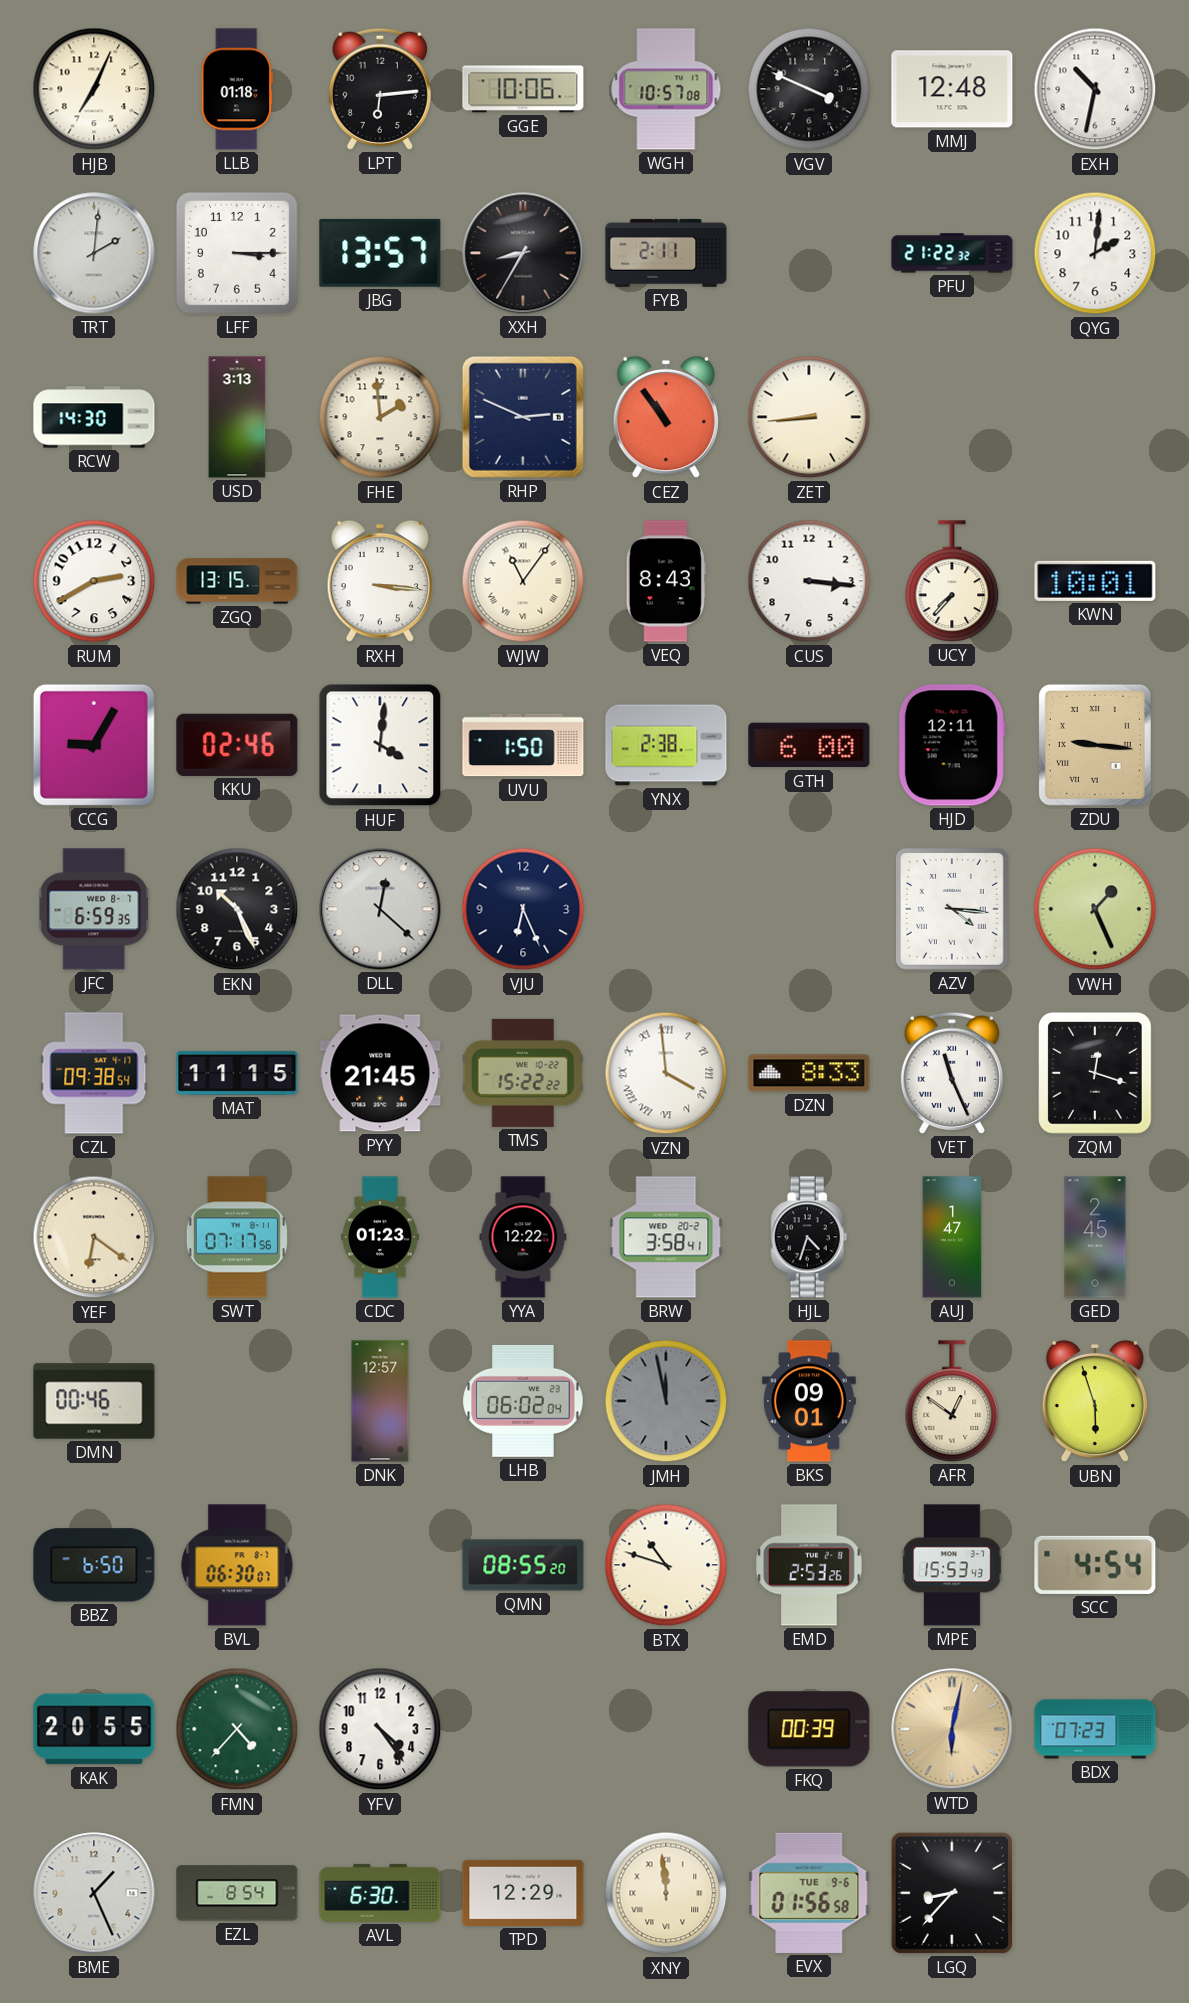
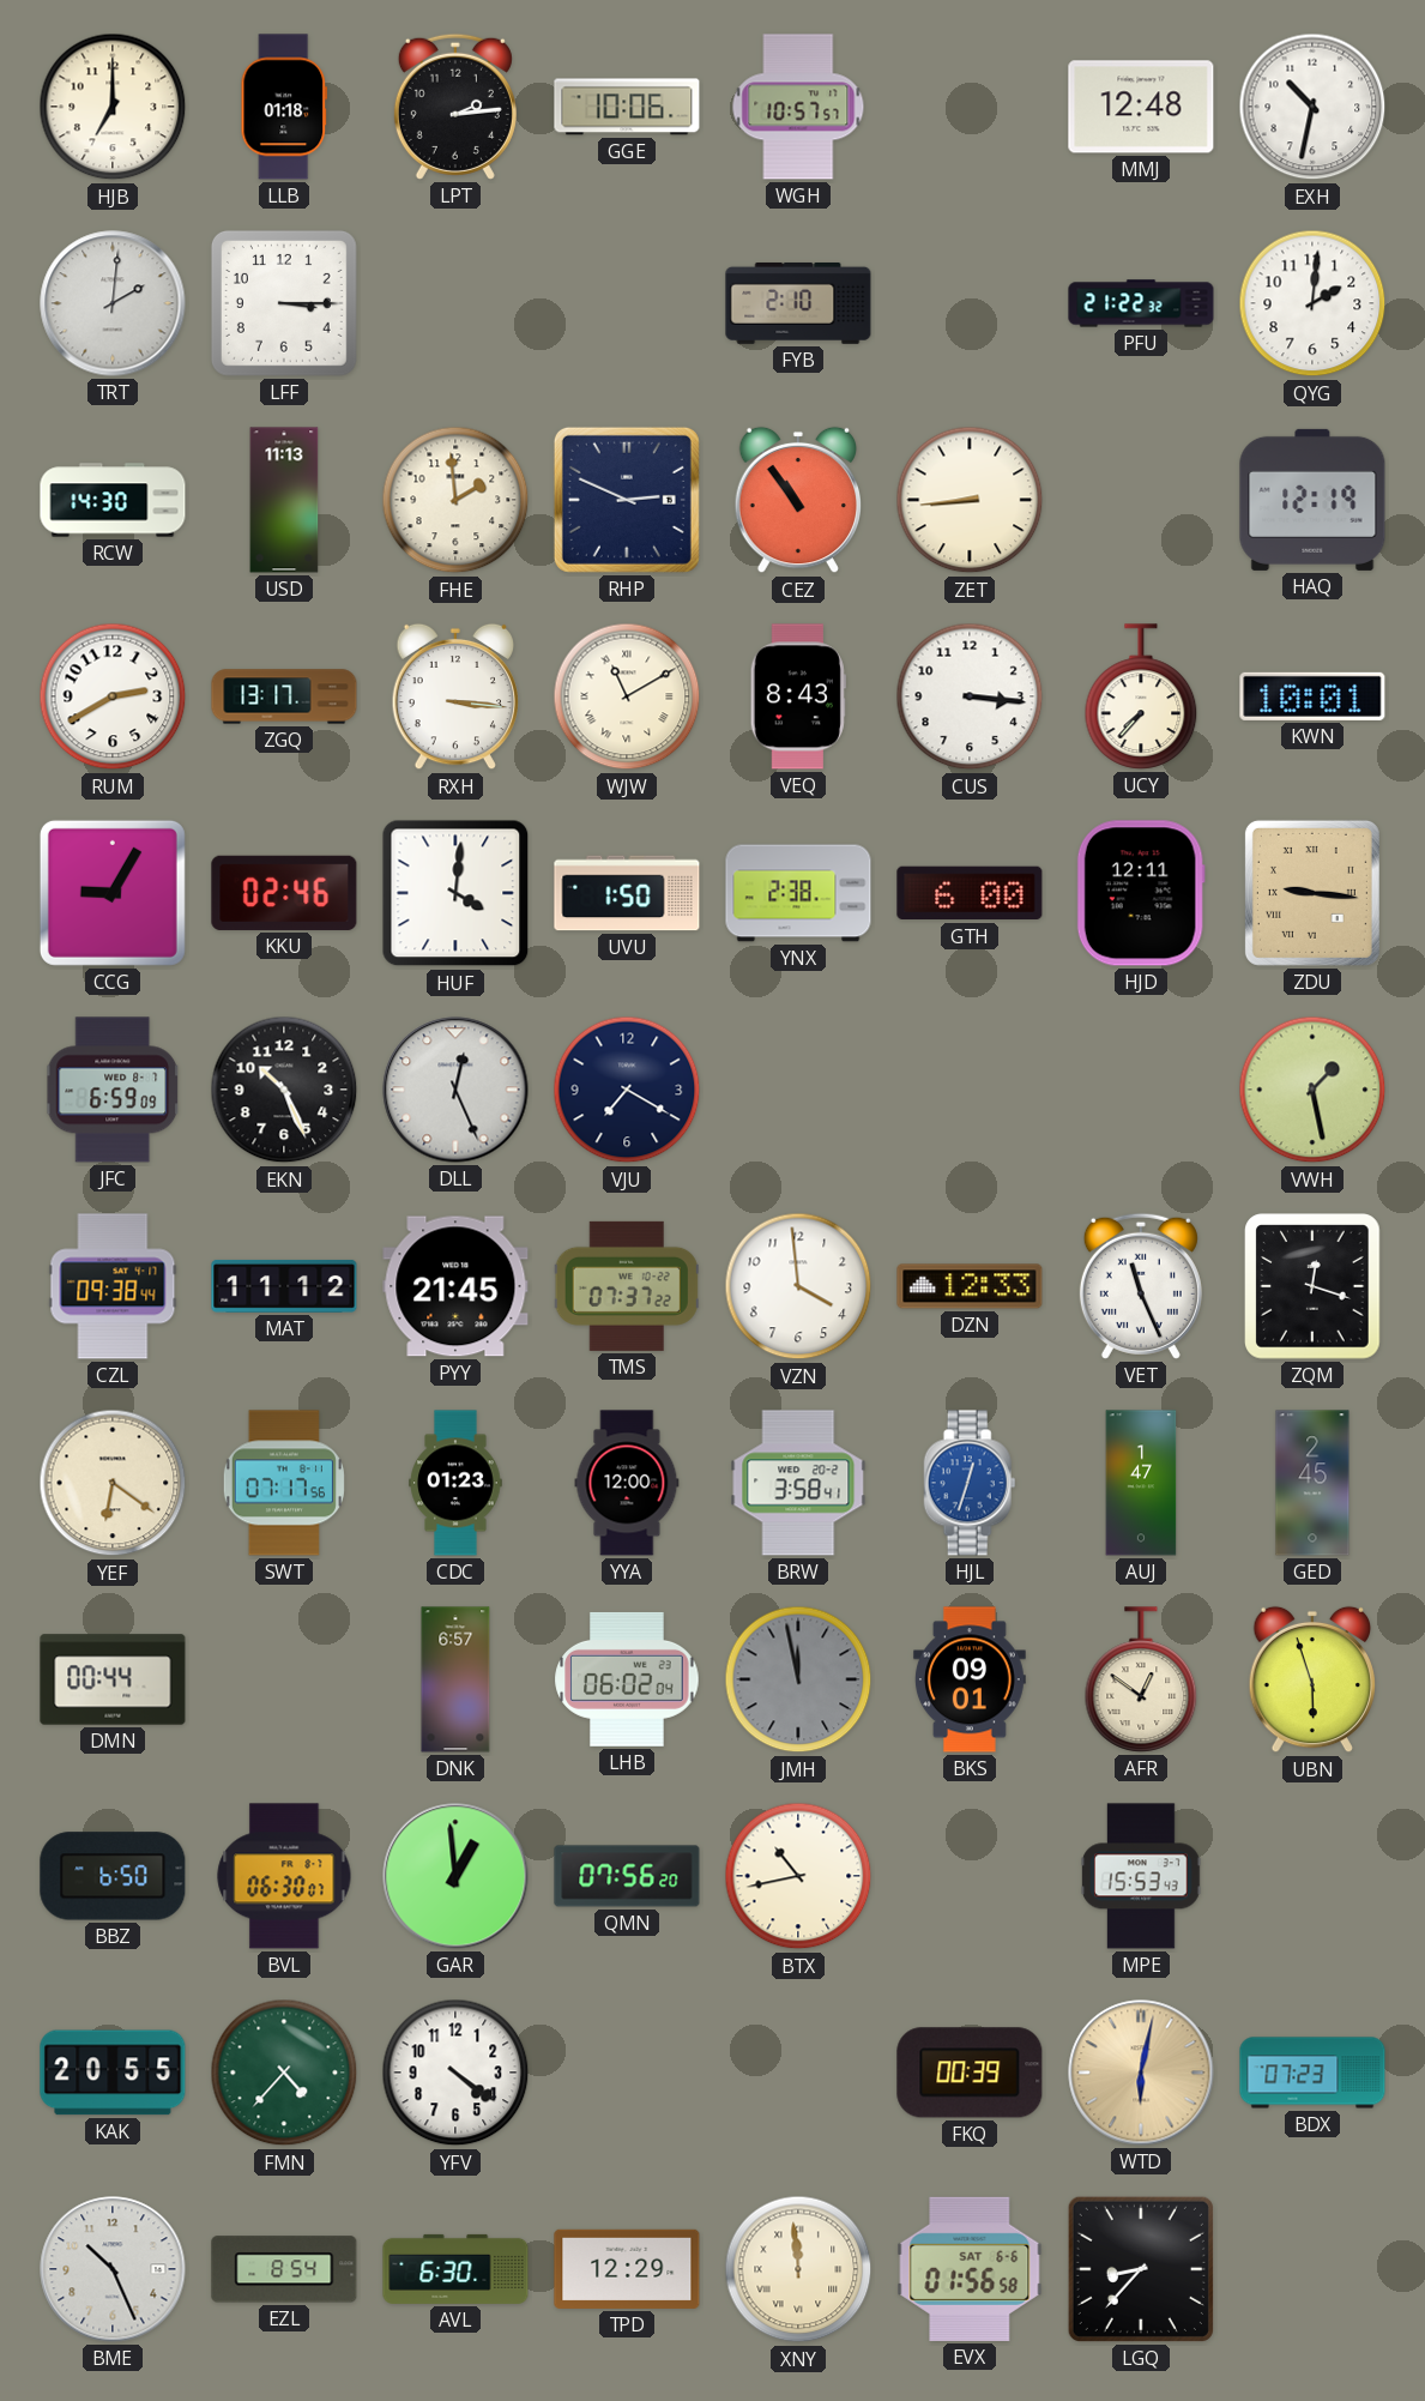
HJB: 7:04 -> 7:00 (113, 107)
LPT: 6:14 -> 2:14 (455, 107)
WGH: 10:57:08 -> 10:57:57 (798, 107)
VGV: 3:49 -> none (809, 89)
JBG: 13:57 -> none (380, 253)
XXH: 8:35 -> none (523, 253)
FYB: 2:11 -> 2:10 (798, 303)
USD: 3:13 -> 11:13 (284, 500)
HAQ: none -> 12:19 (1312, 500)
ZGQ: 13:15 -> 13:17 (284, 696)
WJW: 11:06 -> 11:10 (627, 696)
JFC: 6:59:35 -> 6:59:09 (113, 1090)
DLL: 12:22 -> 12:26 (455, 1090)
VJU: 6:26 -> 7:20 (627, 1090)
AZV: 4:16 -> none (952, 909)
VWH: 1:26 -> 1:28 (1312, 1090)
CZL: 09:38:54 -> 09:38:44 (113, 1286)
MAT: 11:15 -> 11:12 (284, 1286)
TMS: 15:22 -> 07:37 (627, 1286)
VZN numerals: Roman -> Arabic (798, 1286)
DZN: 8:33 -> 12:33 (970, 1286)
YYA: 12:22 -> 12:00 (627, 1483)
HJL: 4:33 -> 12:33 (970, 1483)
HJL dial: black -> blue (970, 1483)
DMN: 00:46 -> 00:44 (113, 1679)
DNK: 12:57 -> 6:57 (455, 1679)
GAR: none -> 12:59 (455, 1876)
QMN: 08:55 -> 07:56 (627, 1876)
BTX: 10:48 -> 10:43 (798, 1876)
EMD: 2:53 -> none (809, 1565)
SCC: 4:54 -> none (1095, 1565)
YFV: 4:24 -> 4:21 (455, 2073)
BME: 1:26 -> 10:26 (113, 2269)
EVX date: TUE 9-6 -> SAT 6-6 (970, 2269)
